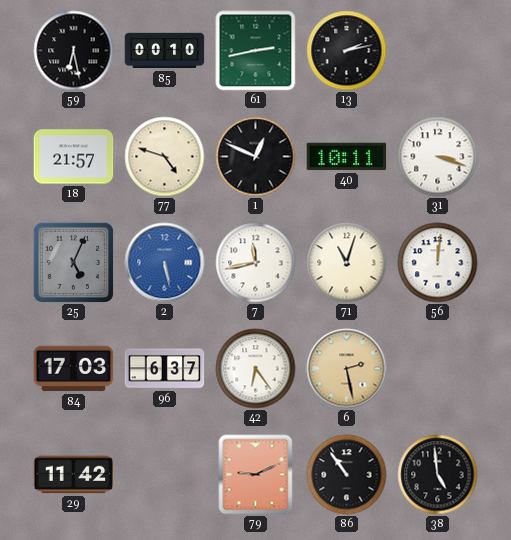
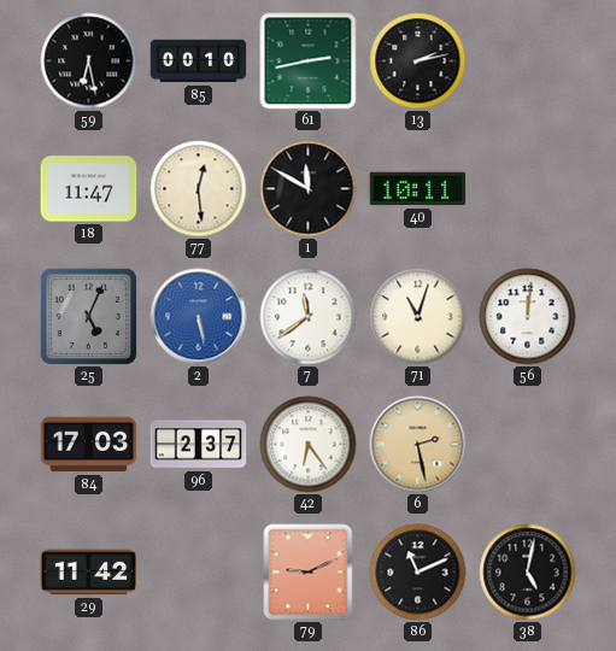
18: 21:57 -> 11:47 (89, 189)
77: 4:48 -> 12:29 (199, 189)
1: 12:49 -> 11:50 (309, 189)
31: 3:18 -> none (438, 157)
7: 11:43 -> 11:39 (309, 317)
96: 6:37 -> 2:37 (199, 445)
86: 10:54 -> 11:11 (418, 573)
38: 4:59 -> 5:02 (528, 573)
